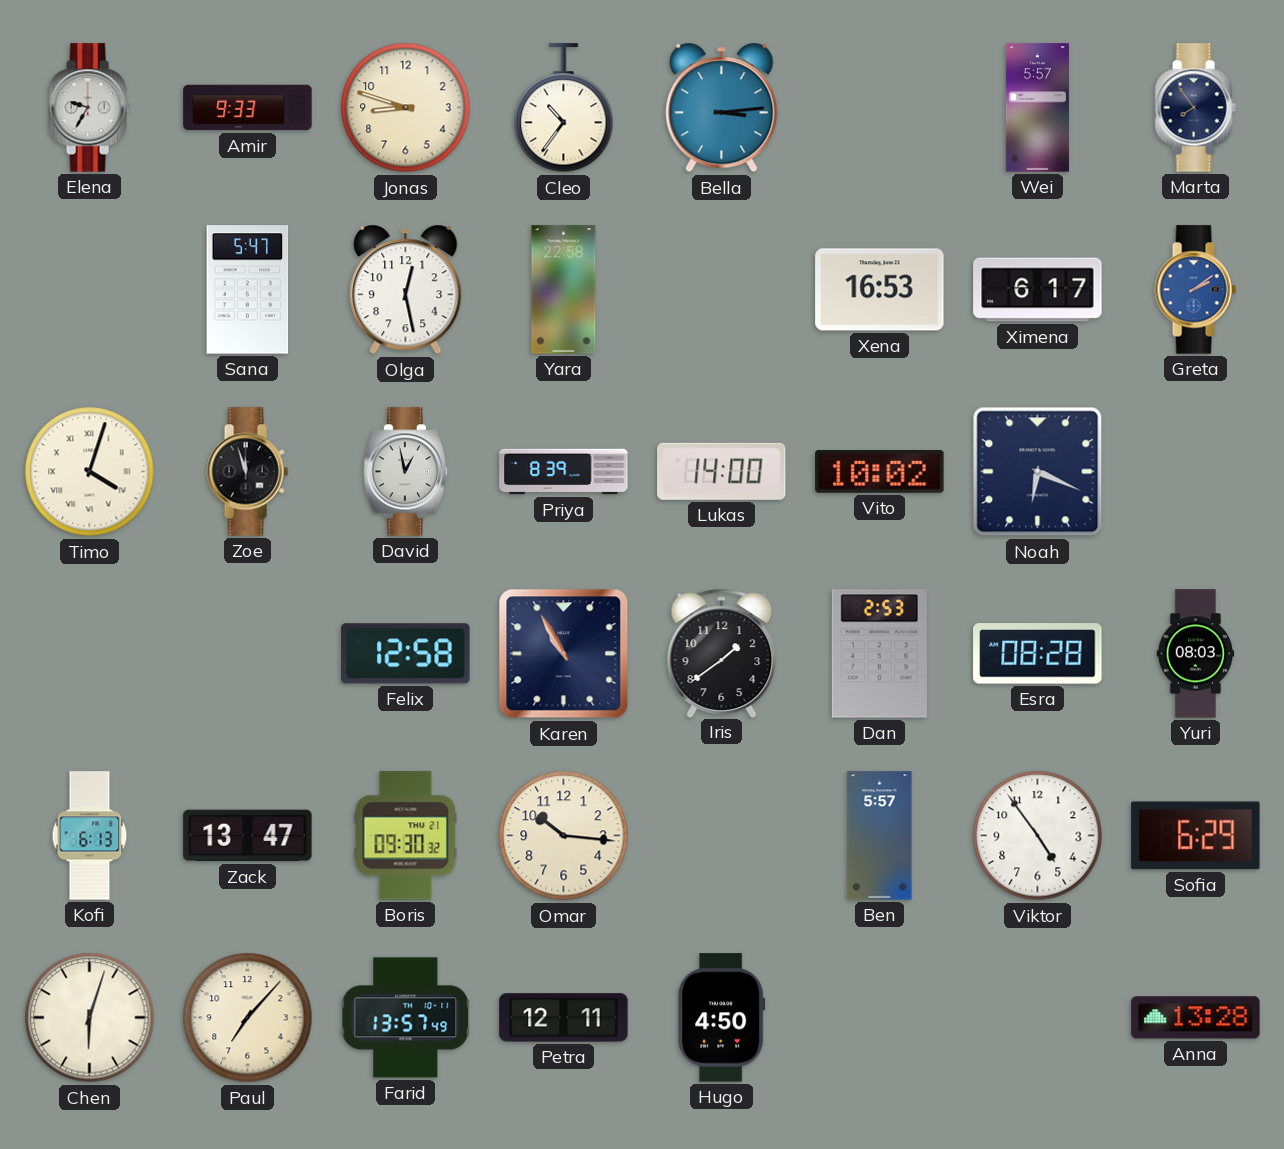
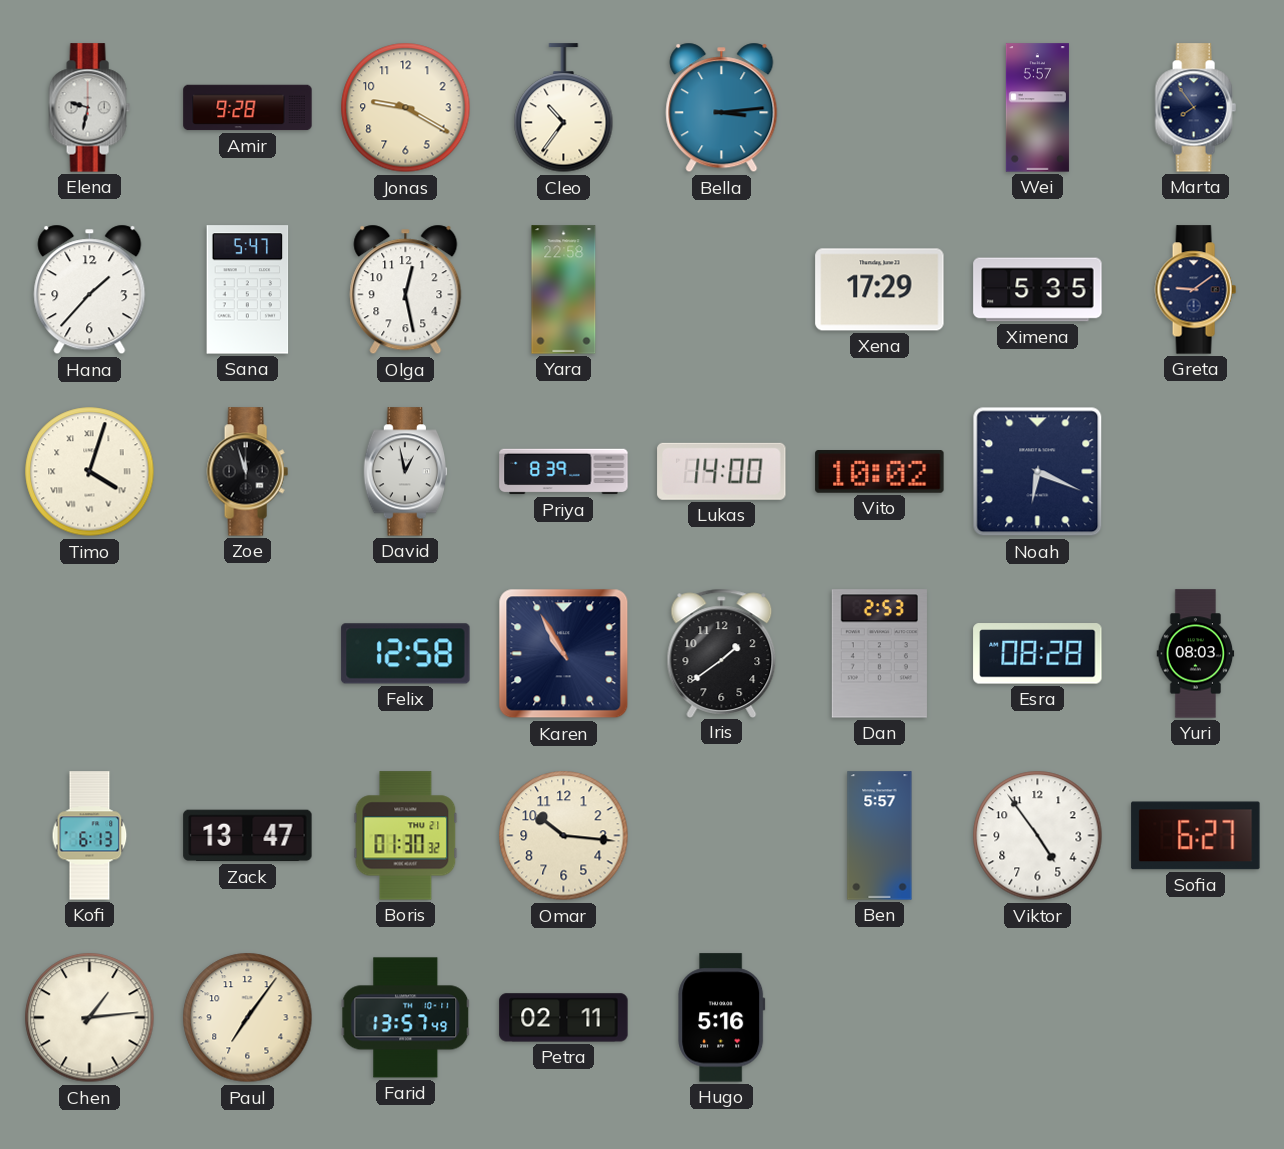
Elena: 9:35 -> 9:32 (89, 108)
Amir: 9:33 -> 9:28 (248, 108)
Jonas: 8:48 -> 9:20 (406, 108)
Hana: none -> 1:37 (90, 290)
Xena: 16:53 -> 17:29 (880, 290)
Ximena: 6:17 -> 5:35 (1038, 290)
Greta: 2:09 -> 9:09 (1195, 290)
Greta dial: blue -> navy (1195, 290)
Boris: 09:30 -> 01:30 (406, 836)
Sofia: 6:29 -> 6:27 (1196, 836)
Chen: 6:03 -> 1:14 (90, 1018)
Paul: 7:07 -> 7:06 (248, 1018)
Petra: 12:11 -> 02:11 (564, 1018)
Hugo: 4:50 -> 5:16 (722, 1018)
Anna: 13:28 -> none (1196, 1018)
